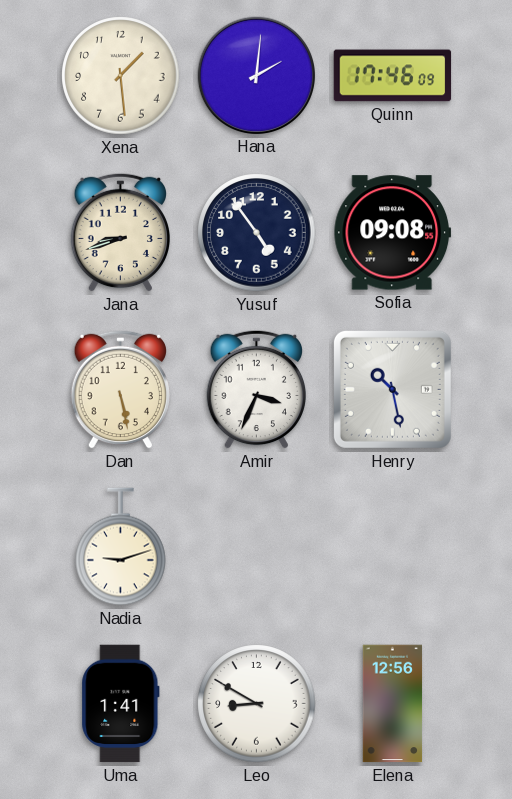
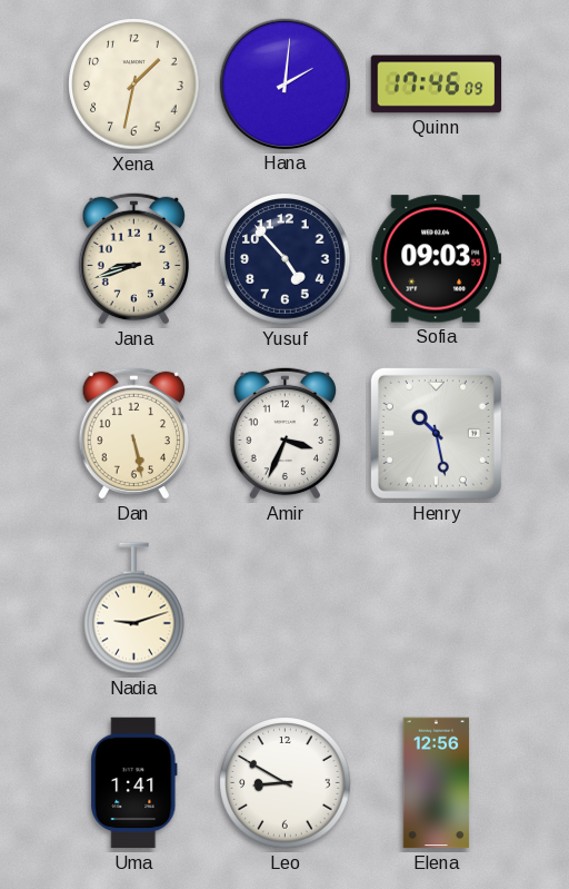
Xena: 1:29 -> 1:32 (134, 85)
Yusuf: 4:54 -> 4:53 (286, 259)
Sofia: 09:08 -> 09:03 (437, 259)
